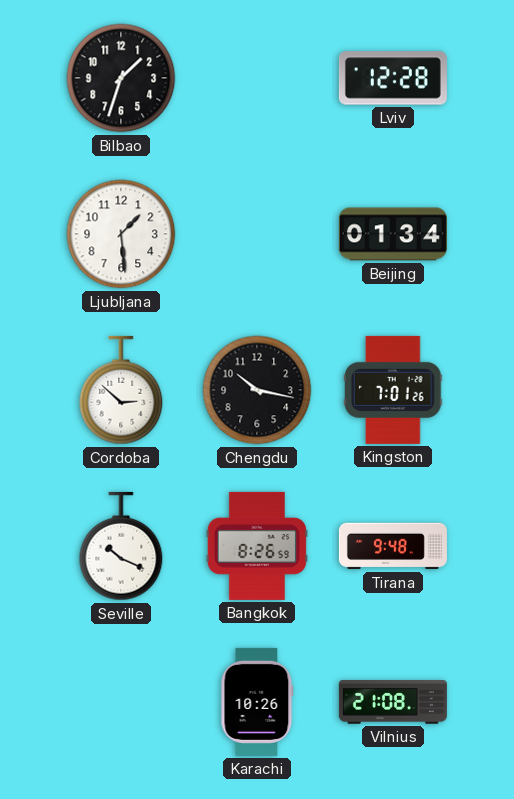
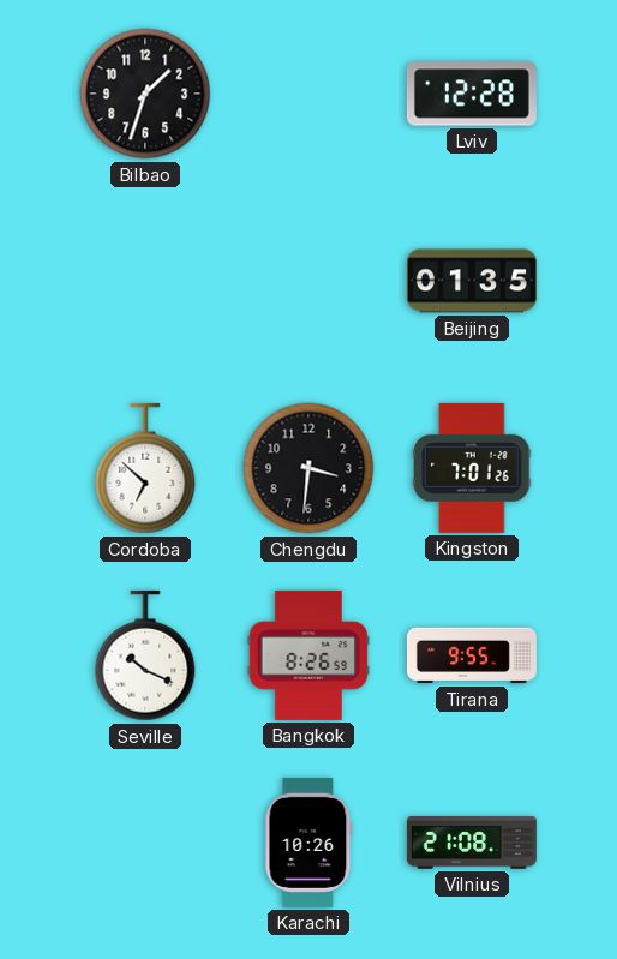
Ljubljana: 1:29 -> none (121, 234)
Beijing: 01:34 -> 01:35 (472, 281)
Cordoba: 2:52 -> 6:52 (145, 468)
Chengdu: 10:17 -> 3:31 (308, 468)
Tirana: 9:48 -> 9:55 (472, 655)
